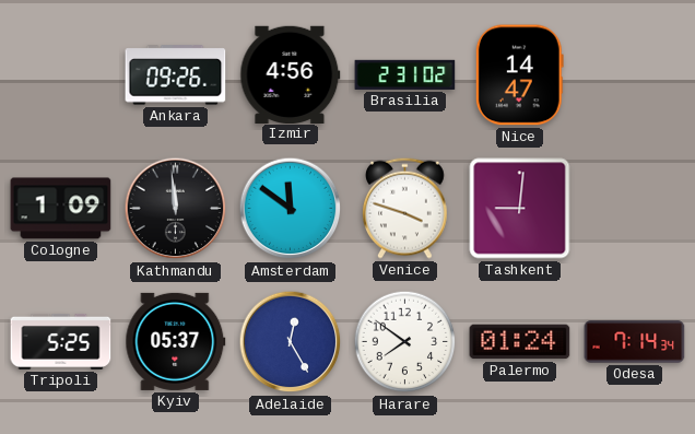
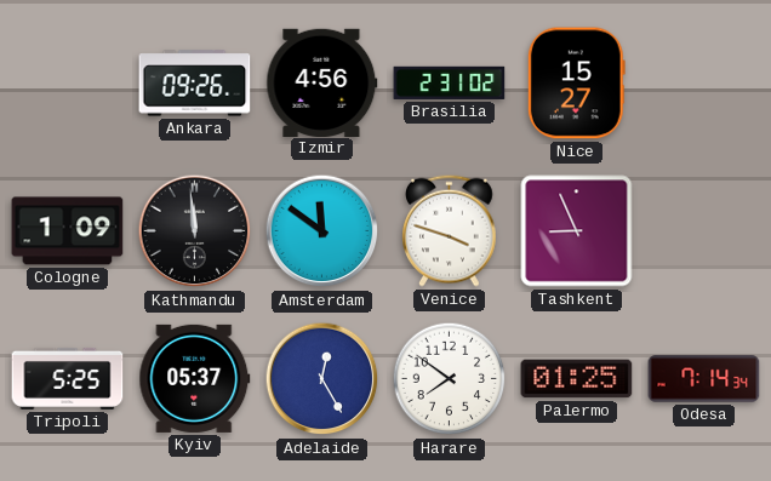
Nice: 14:47 -> 15:27 (576, 84)
Tashkent: 9:01 -> 8:56 (577, 231)
Palermo: 01:24 -> 01:25 (577, 379)
